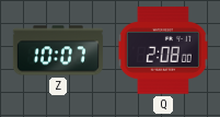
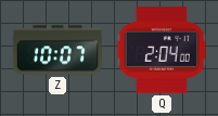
Q: 2:08 -> 2:04 (162, 50)
